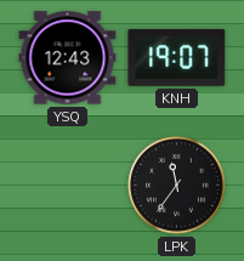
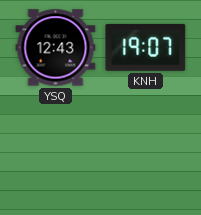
LPK: 11:36 -> none (177, 186)
